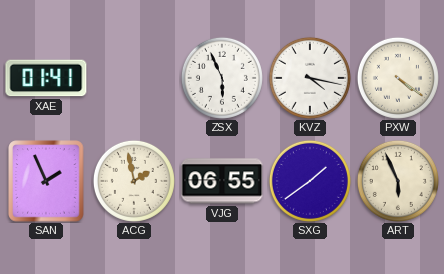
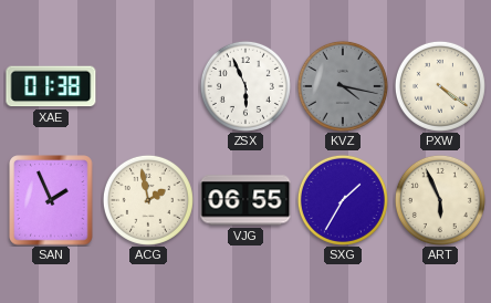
XAE: 01:41 -> 01:38 (51, 86)
KVZ dial: white -> grey (343, 86)
SXG: 1:39 -> 1:35 (343, 200)
